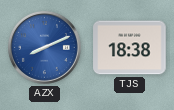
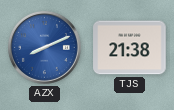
TJS: 18:38 -> 21:38 (130, 48)
